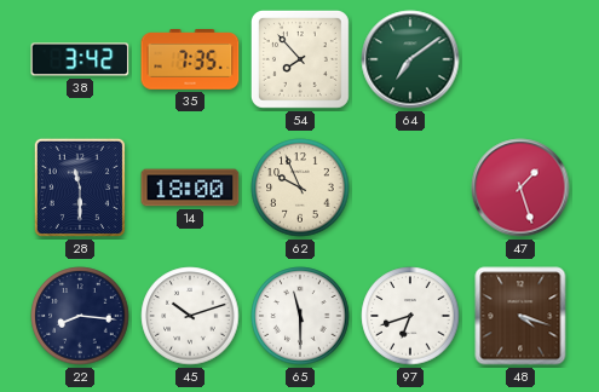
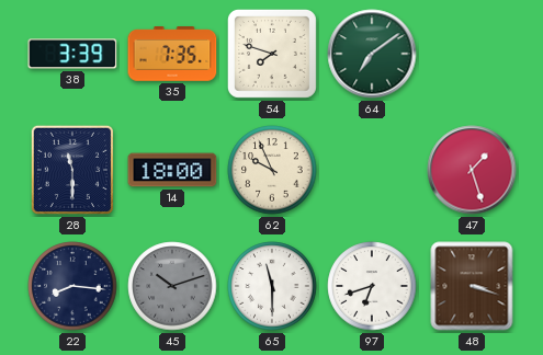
38: 3:42 -> 3:39 (72, 54)
54: 7:53 -> 7:48 (272, 54)
45 dial: white -> grey (172, 286)
48: 4:18 -> 3:18 (472, 286)
